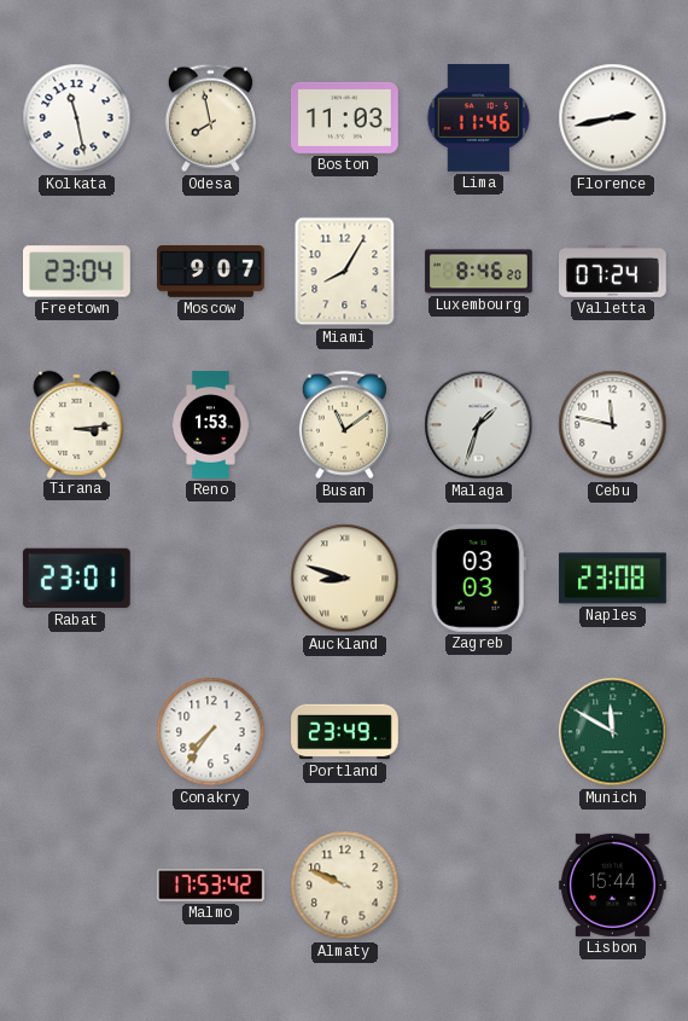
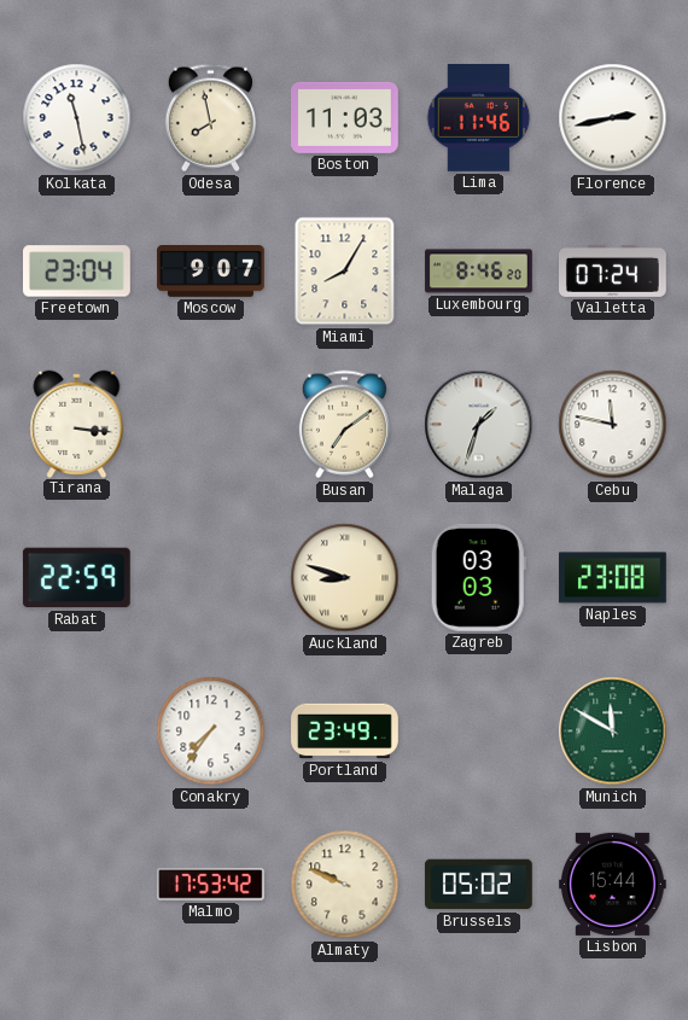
Tirana: 3:14 -> 3:16 (77, 424)
Reno: 1:53 -> none (211, 425)
Busan: 11:09 -> 7:09 (344, 425)
Rabat: 23:01 -> 22:59 (76, 578)
Brussels: none -> 05:02 (478, 885)
